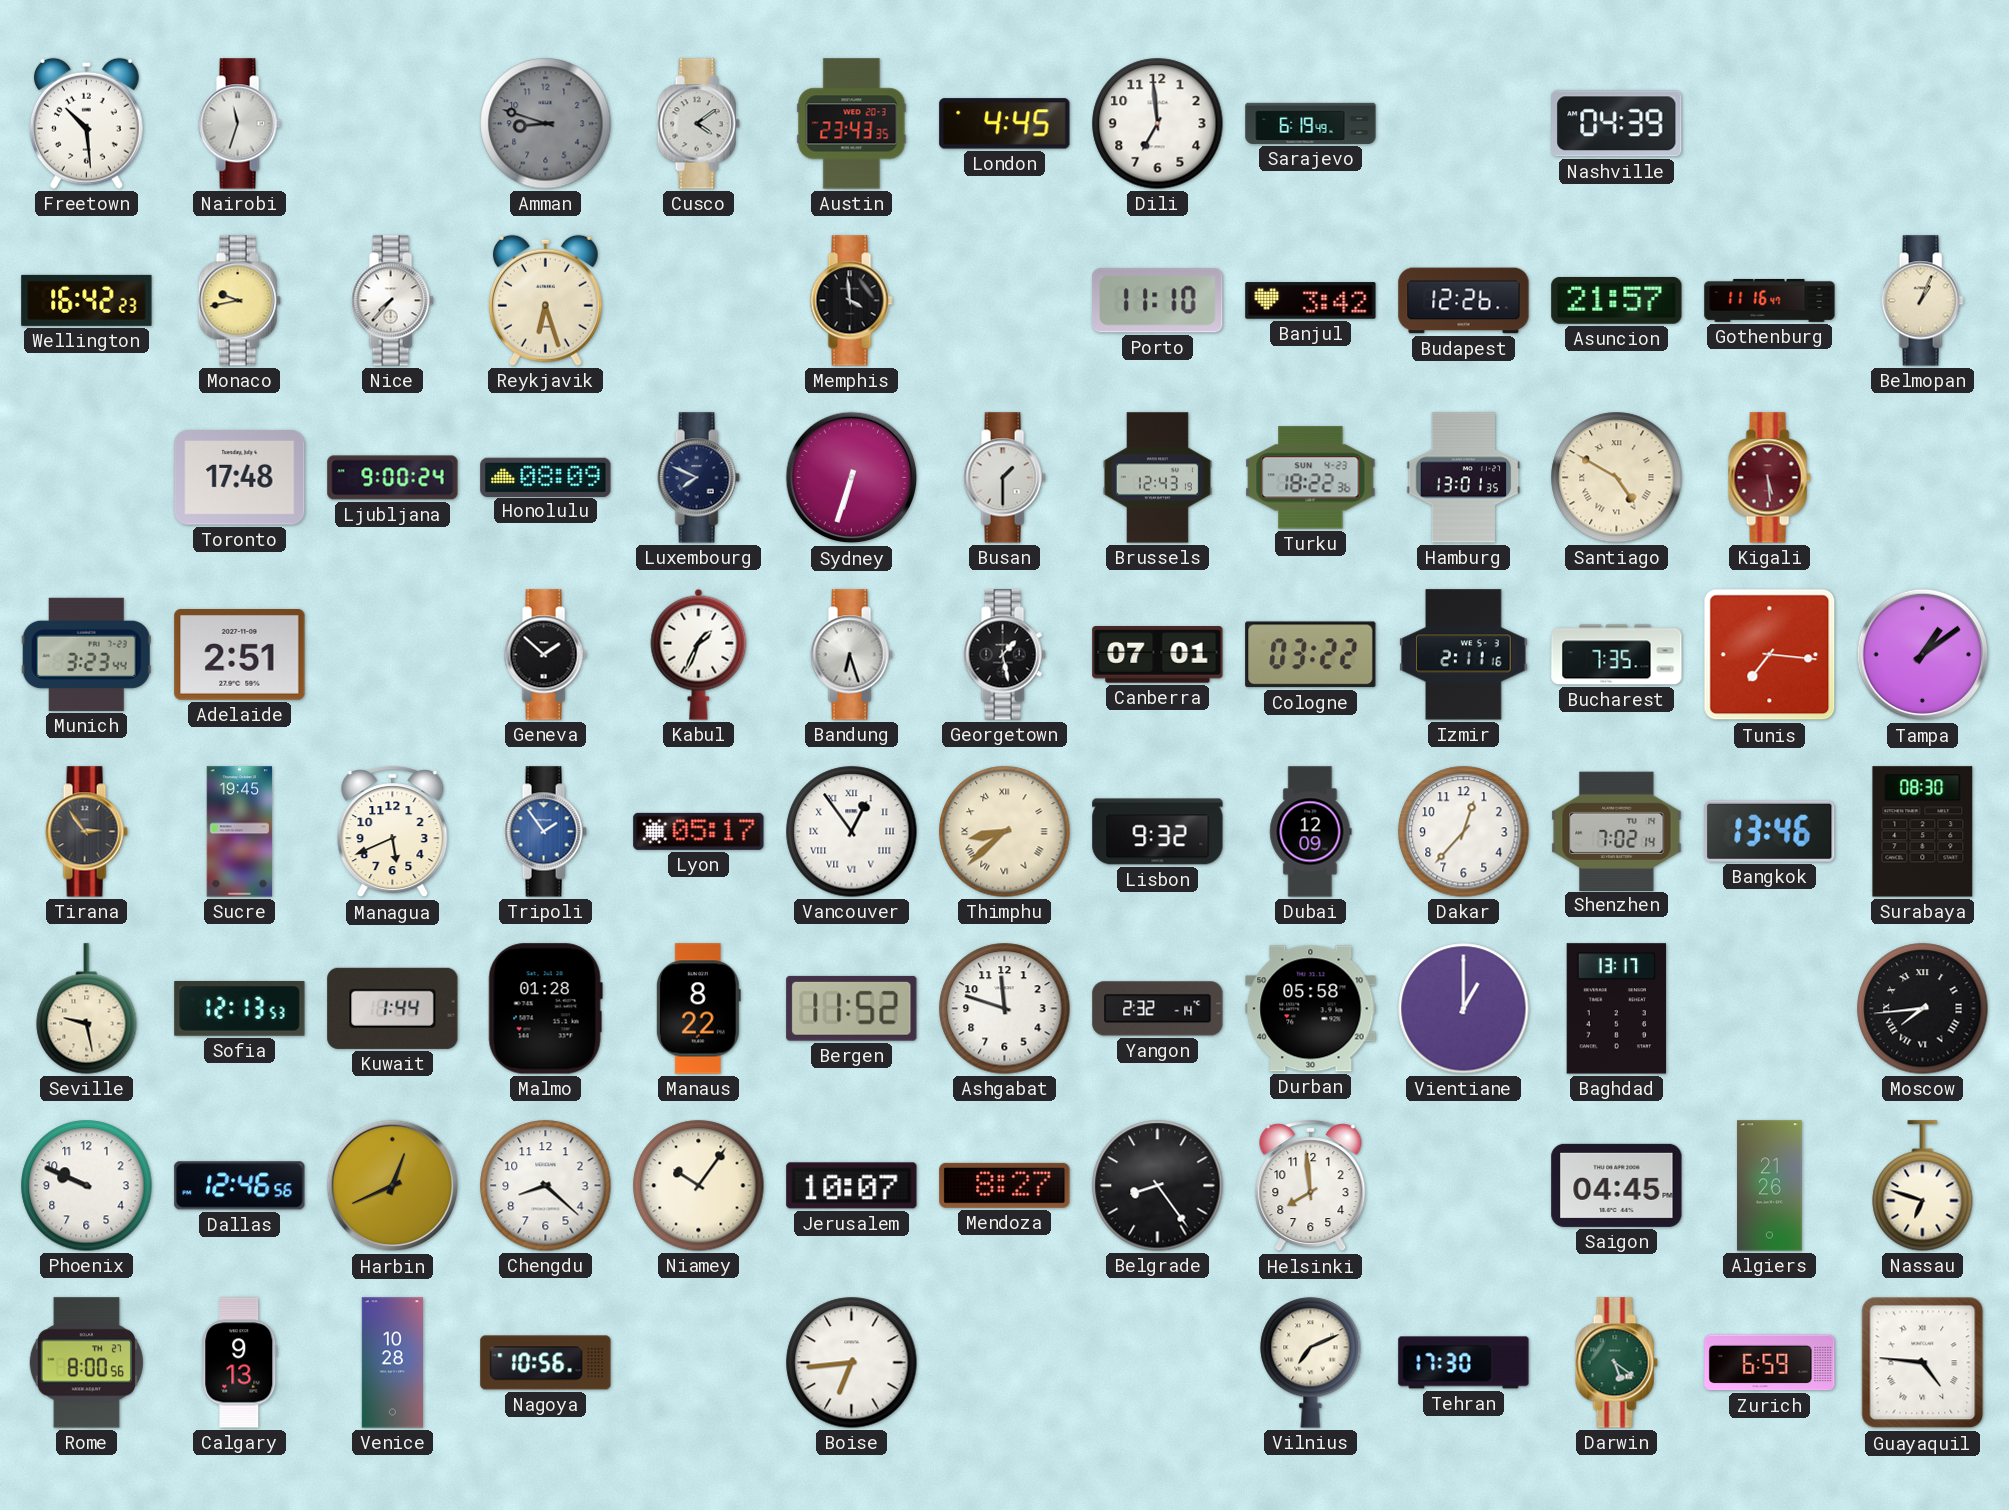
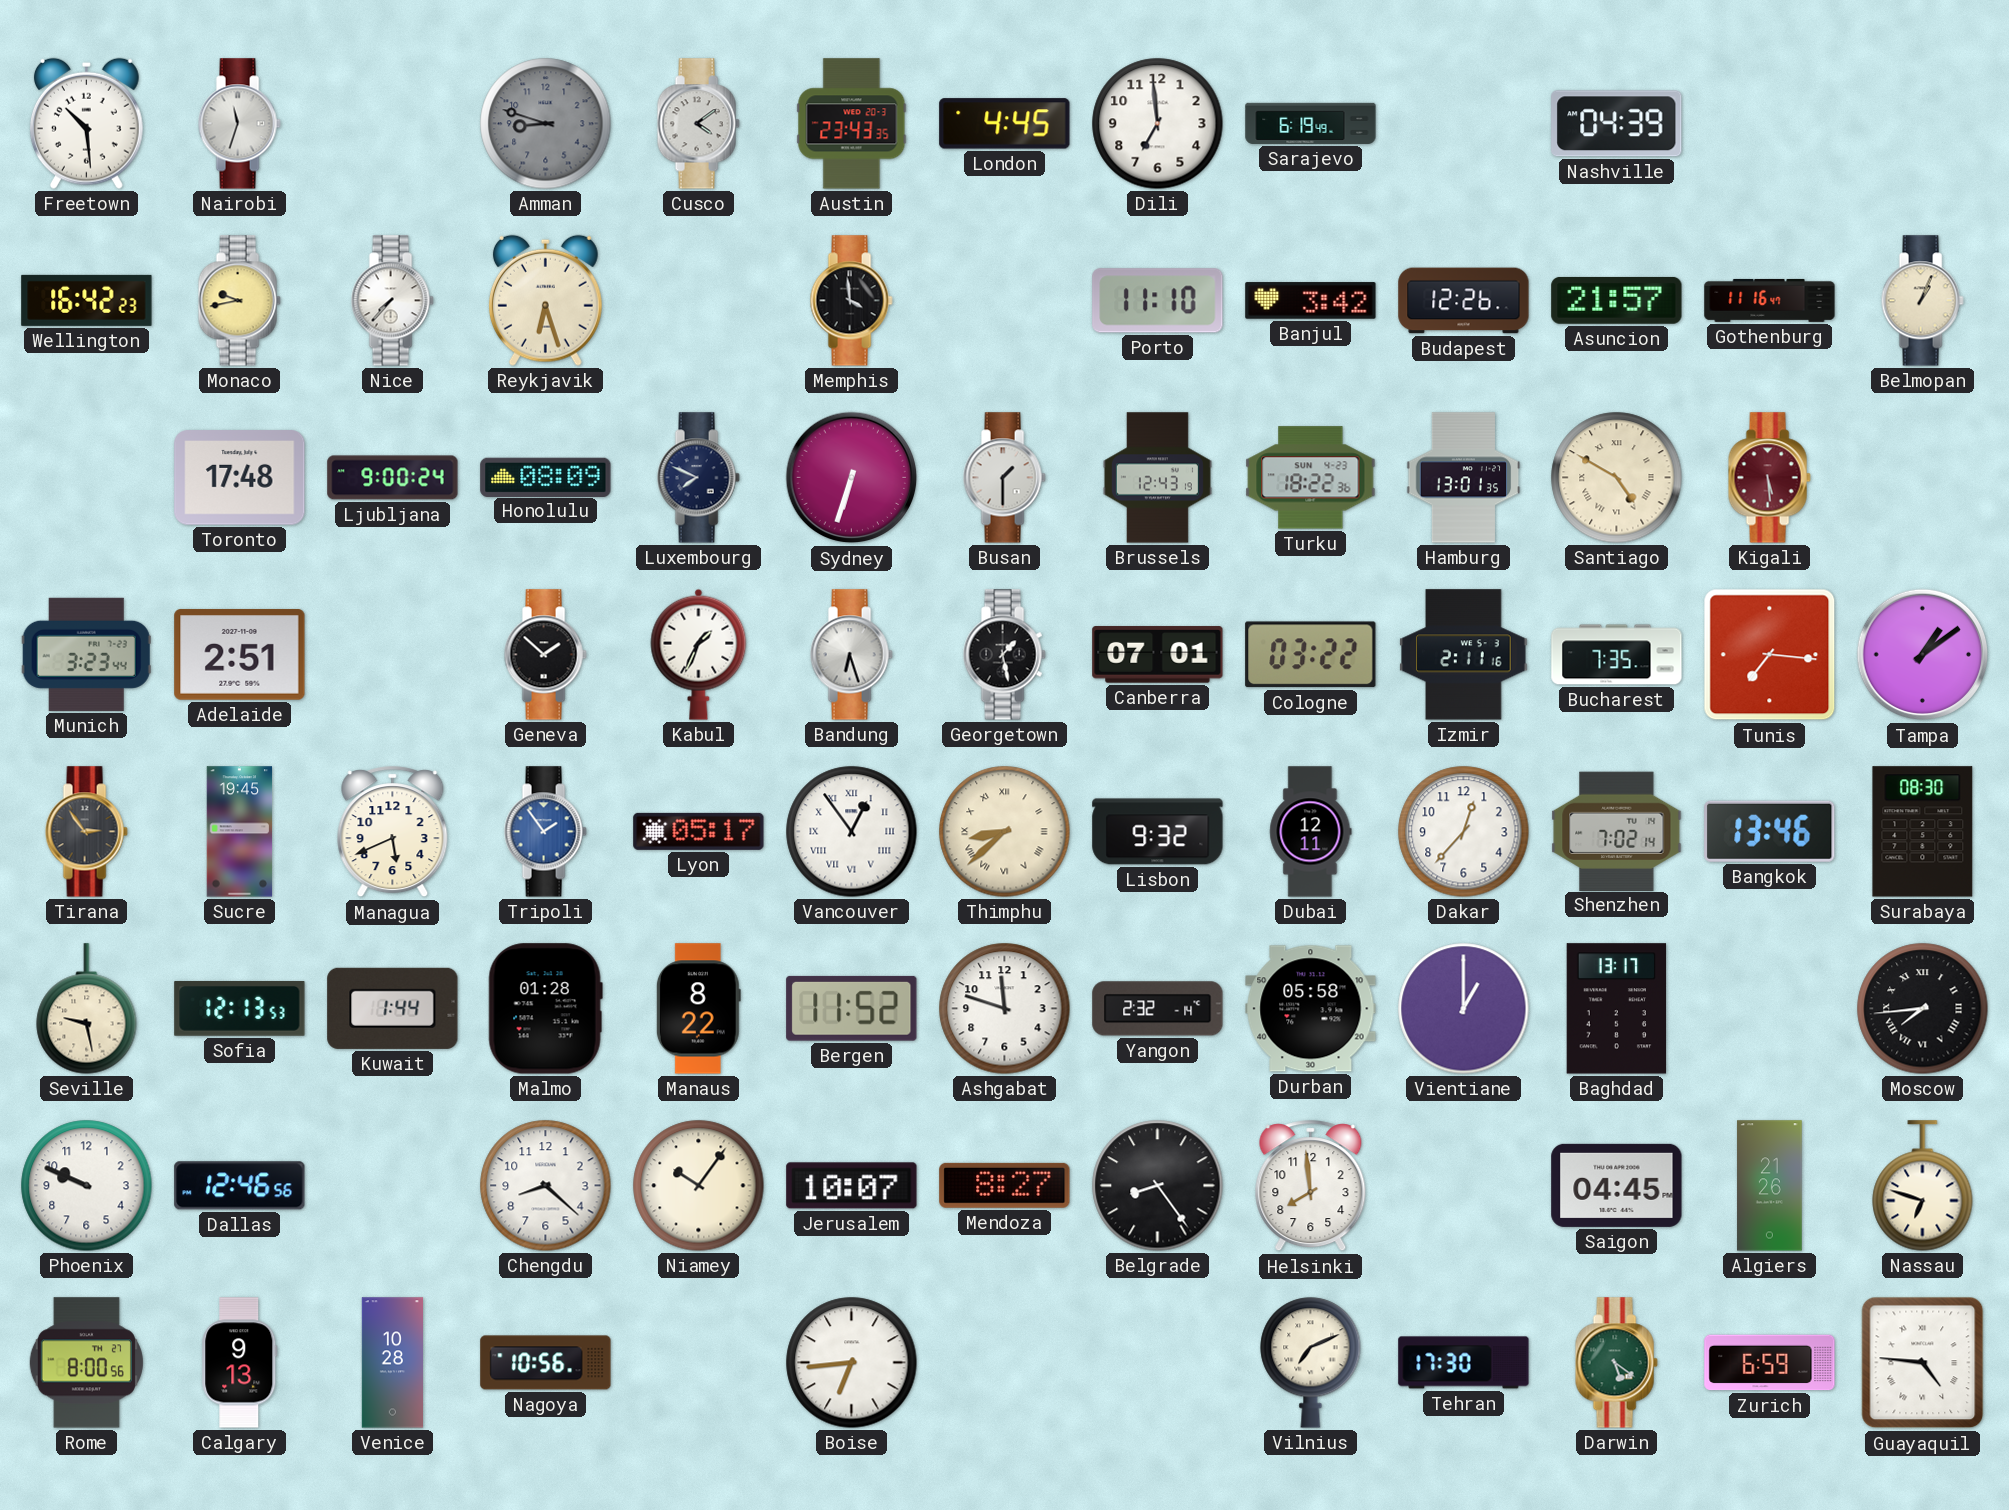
Dubai: 12:09 -> 12:11 (1311, 832)
Harbin: 12:41 -> none (393, 1186)
